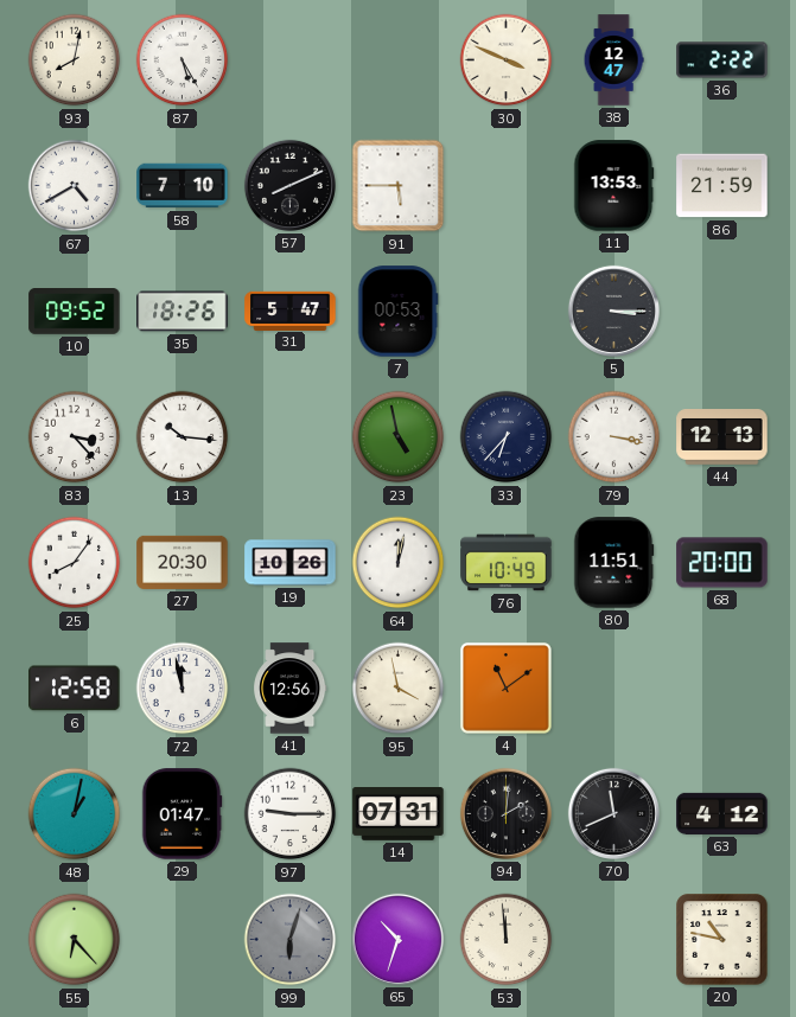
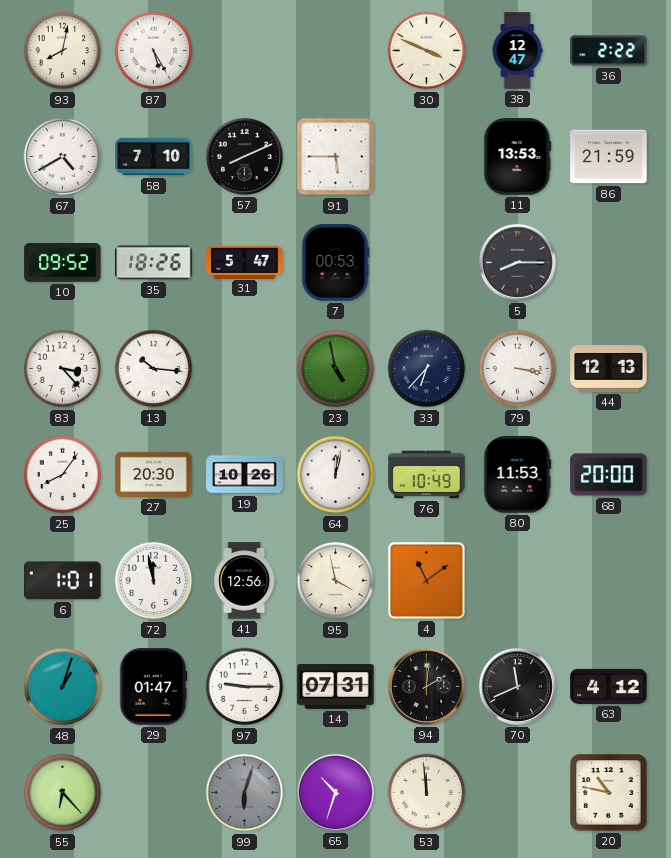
5: 3:15 -> 8:15 (517, 262)
80: 11:51 -> 11:53 (517, 475)
6: 12:58 -> 1:01 (63, 581)
48: 1:02 -> 1:03 (63, 687)
